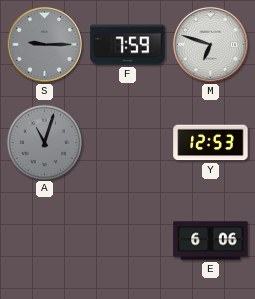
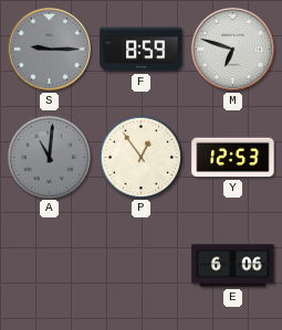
F: 7:59 -> 8:59 (142, 50)
A: 11:03 -> 11:01 (49, 157)
P: none -> 12:54 (140, 157)
